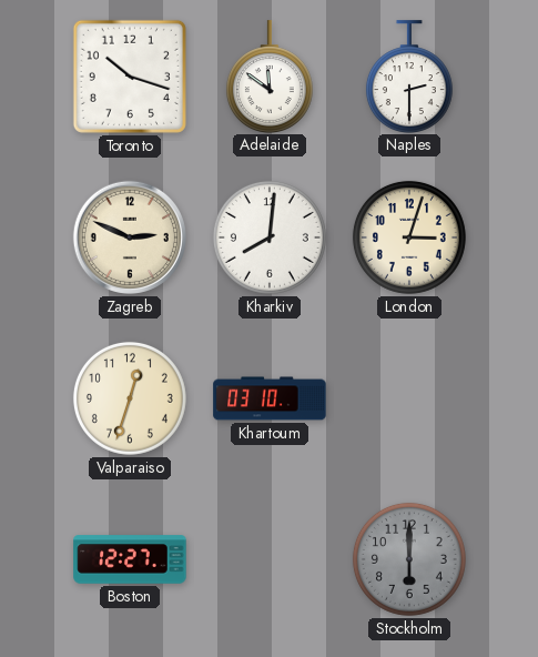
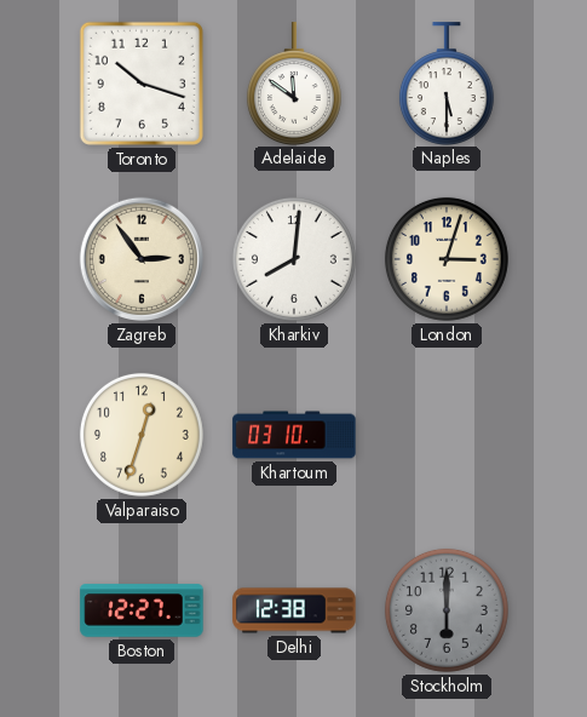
Naples: 2:30 -> 5:30 (447, 84)
Zagreb: 2:49 -> 2:54 (142, 259)
Delhi: none -> 12:38 (294, 610)
